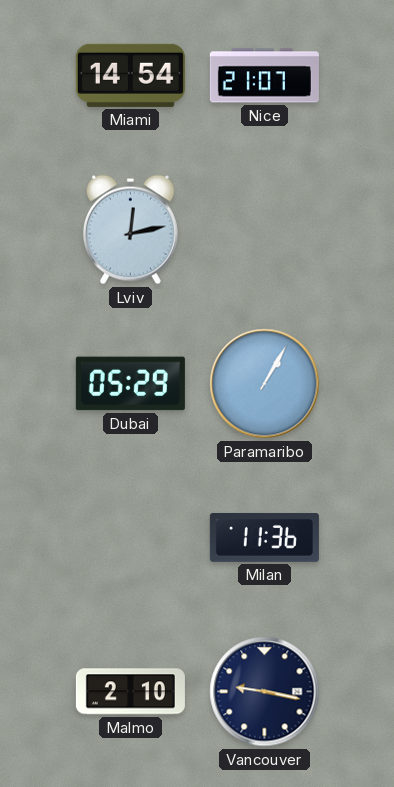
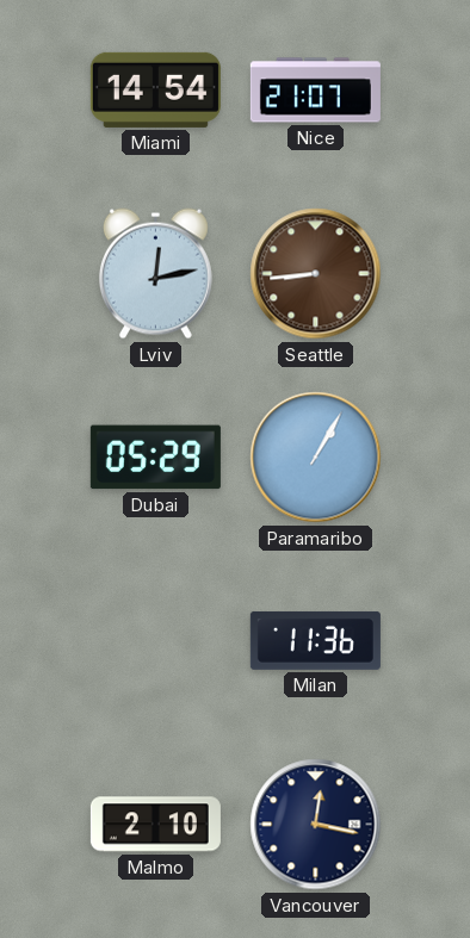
Seattle: none -> 8:44 (316, 274)
Vancouver: 9:17 -> 12:17 (316, 825)
